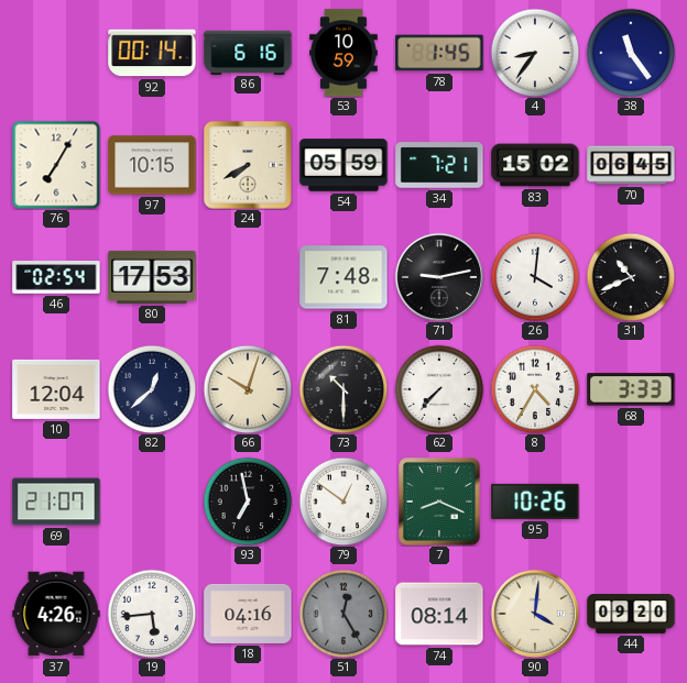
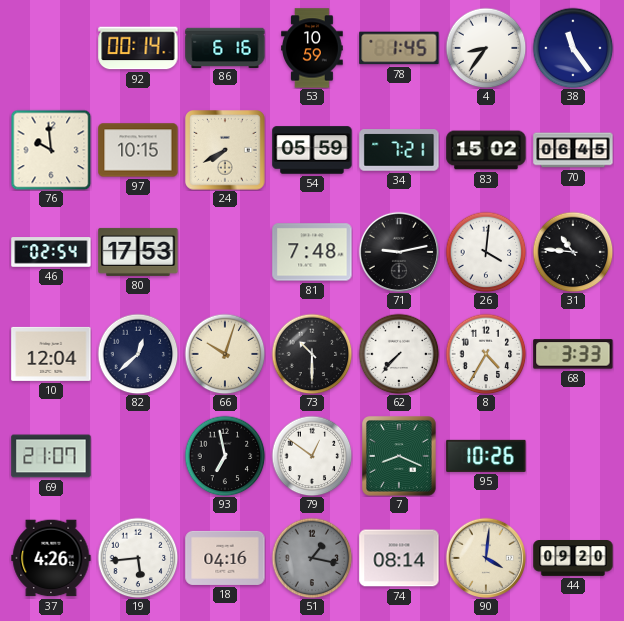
76: 7:05 -> 9:59 (51, 150)
31: 10:41 -> 10:46 (573, 252)
51: 12:25 -> 1:17 (312, 558)
